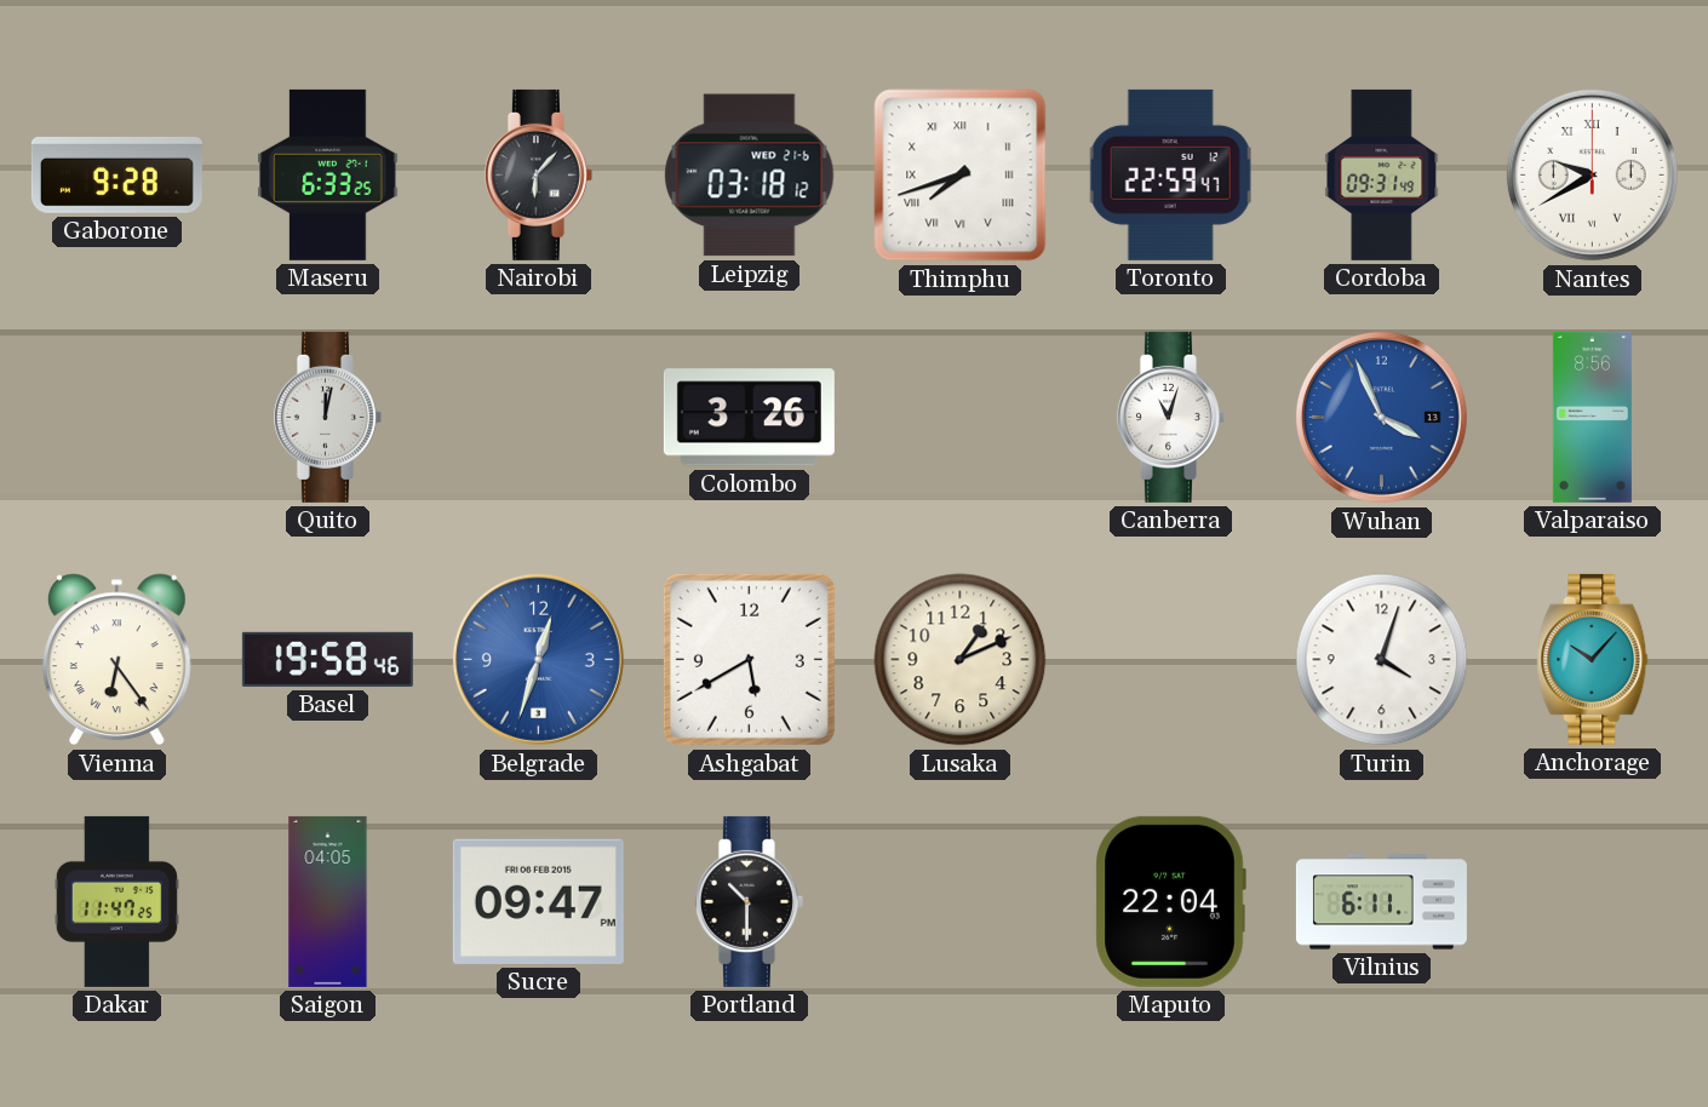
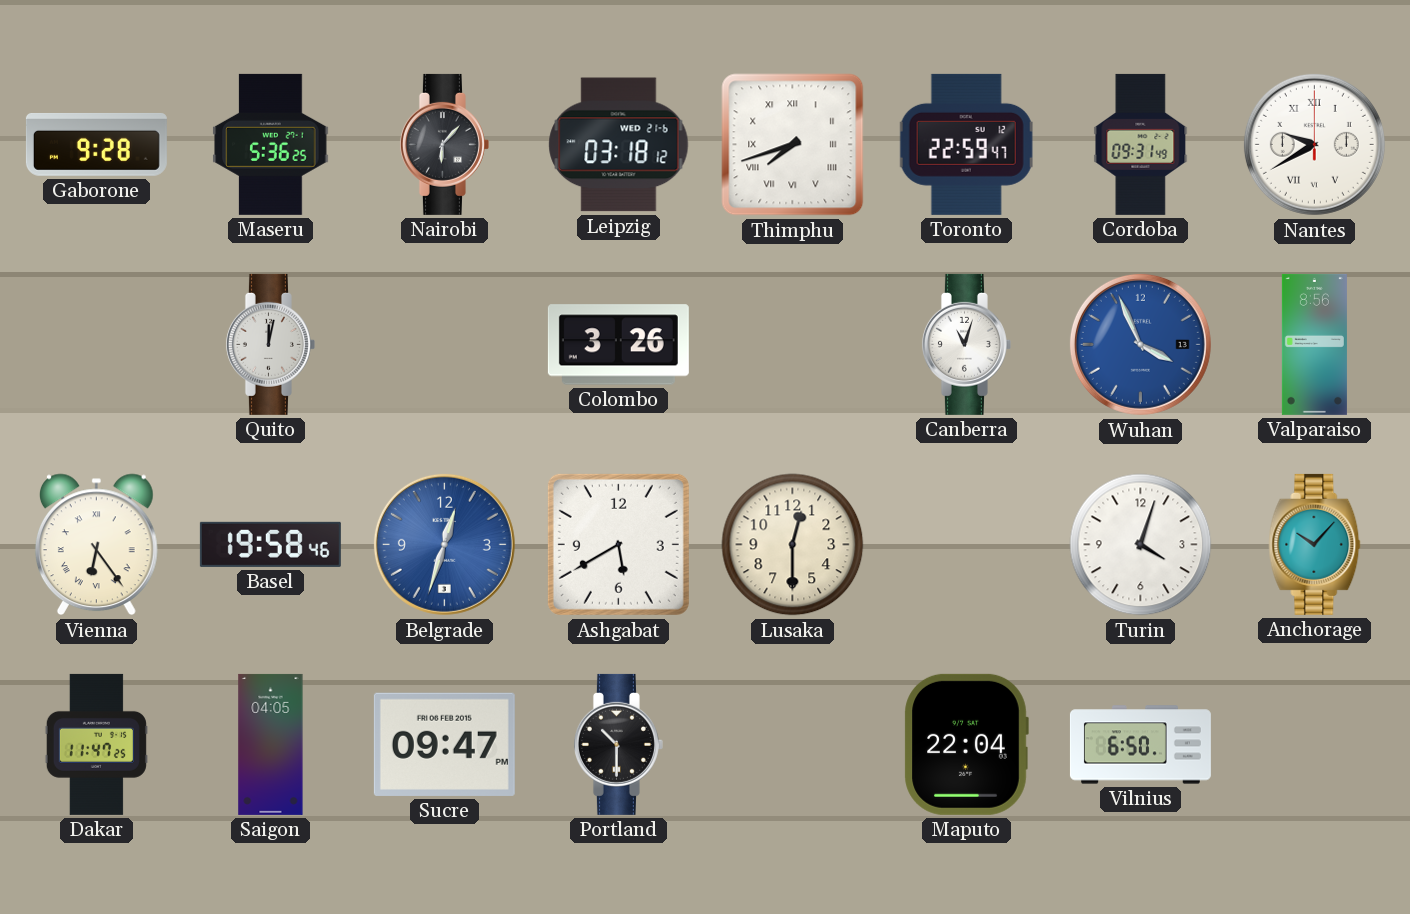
Maseru: 6:33 -> 5:36 (271, 144)
Lusaka: 1:11 -> 12:30 (793, 545)
Vilnius: 6:11 -> 6:50 (1140, 745)
